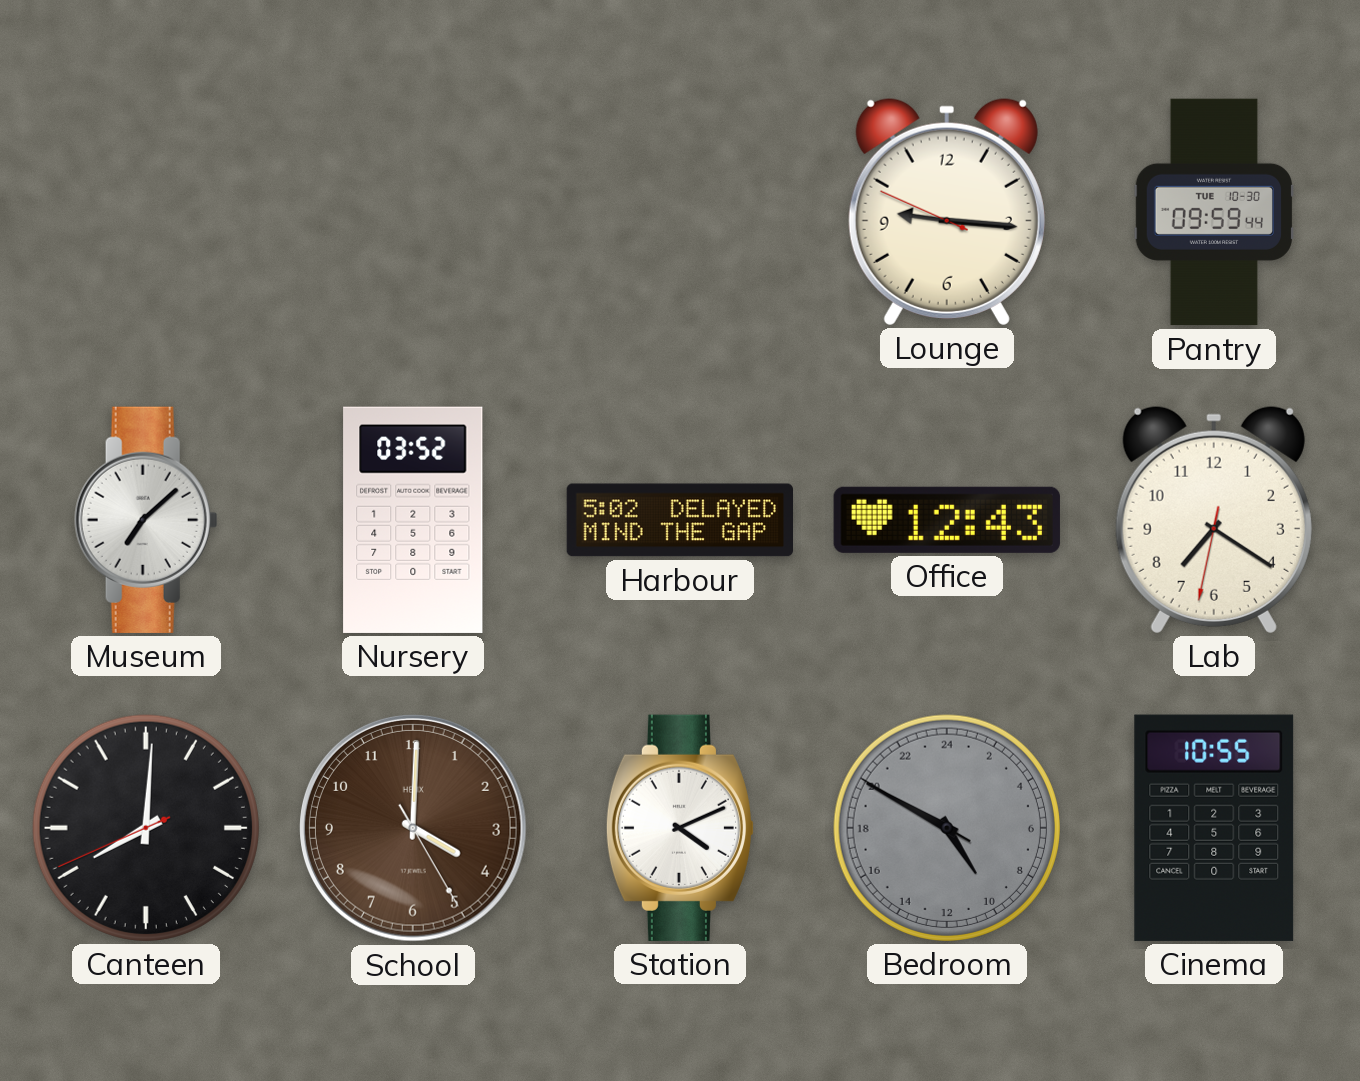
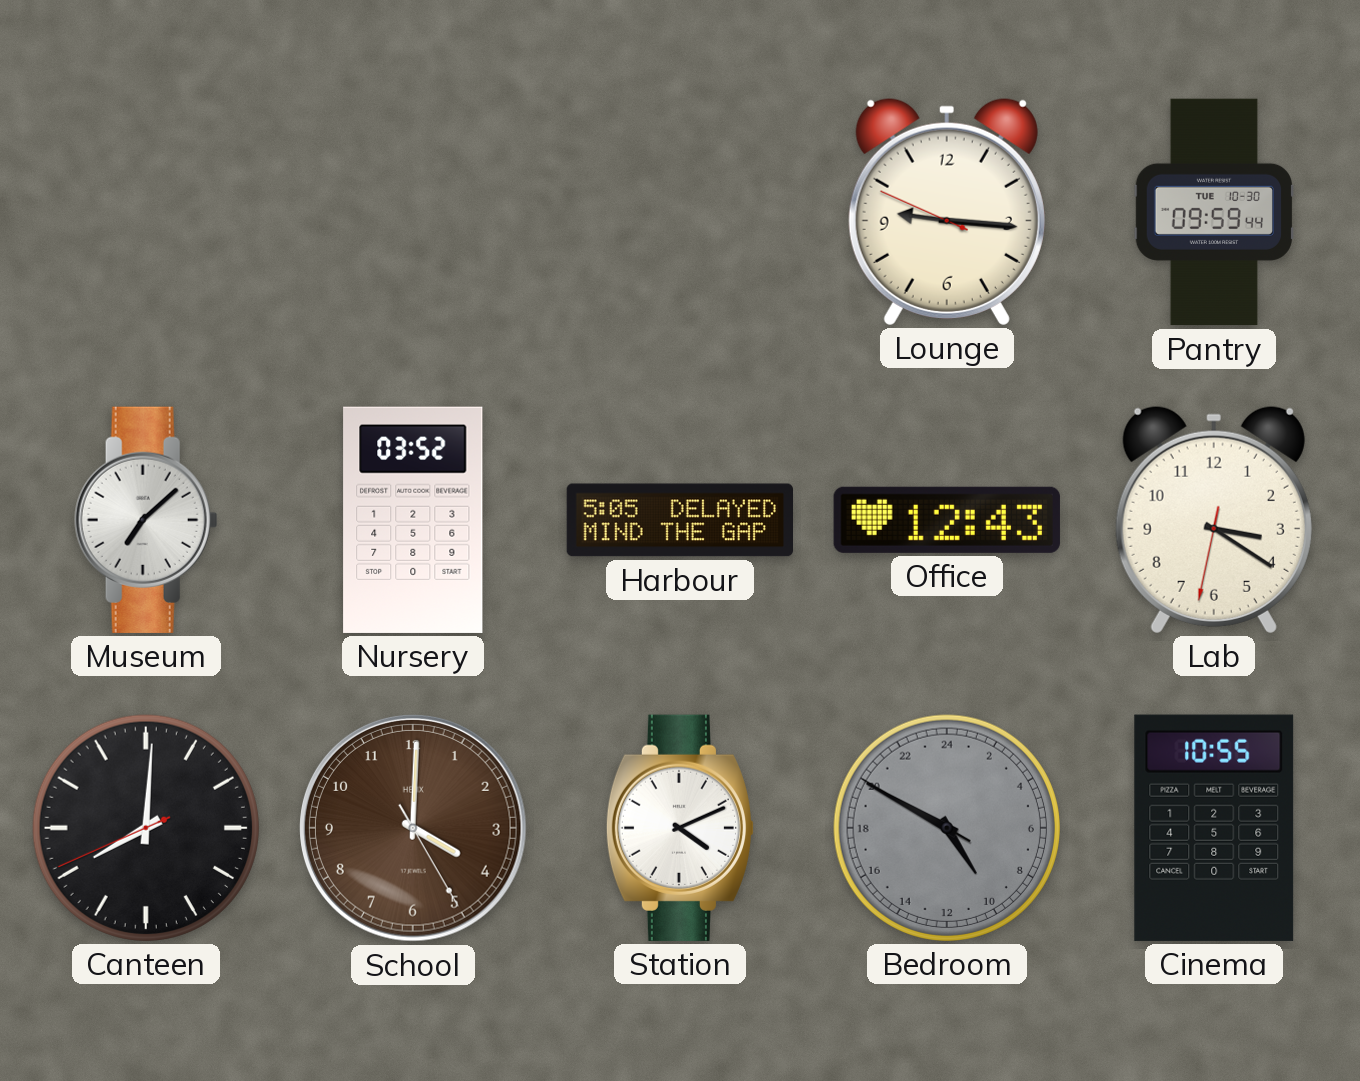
Harbour: 5:02 -> 5:05 (679, 520)
Lab: 7:20 -> 3:20 (1214, 519)
